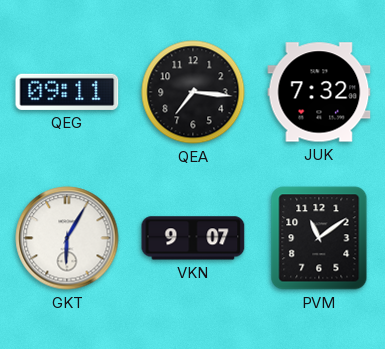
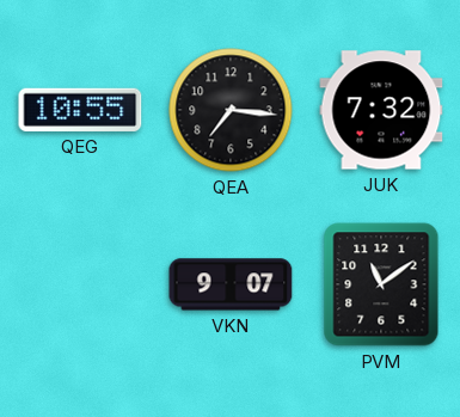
QEG: 09:11 -> 10:55 (80, 110)
GKT: 6:05 -> none (67, 238)
